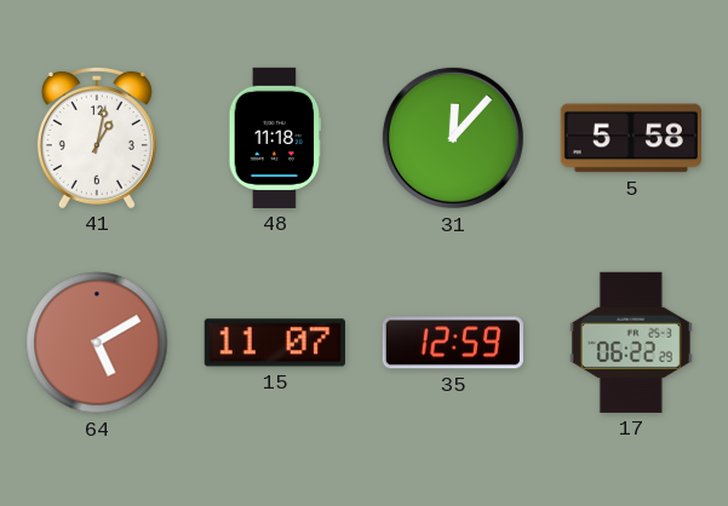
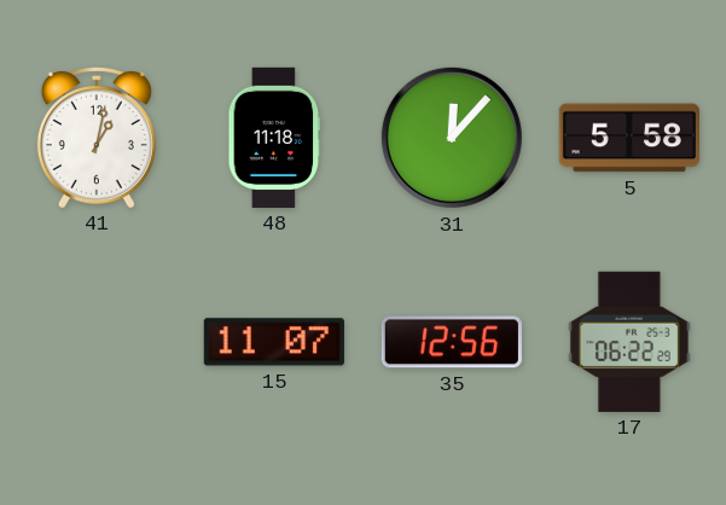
64: 5:10 -> none (97, 343)
35: 12:59 -> 12:56 (452, 342)
